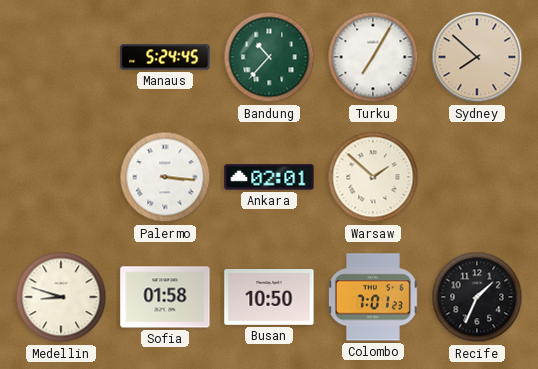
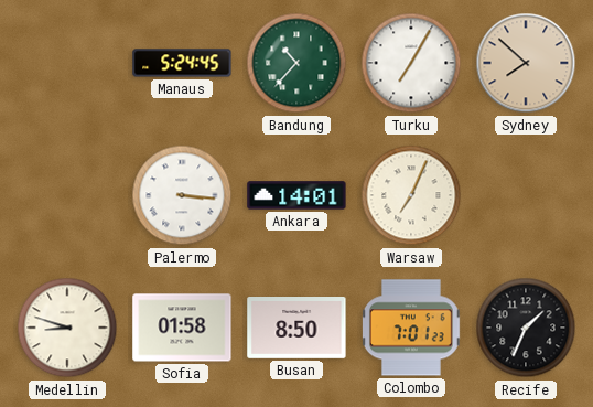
Ankara: 02:01 -> 14:01 (296, 195)
Warsaw: 1:52 -> 7:04 (411, 195)
Busan: 10:50 -> 8:50 (296, 329)
